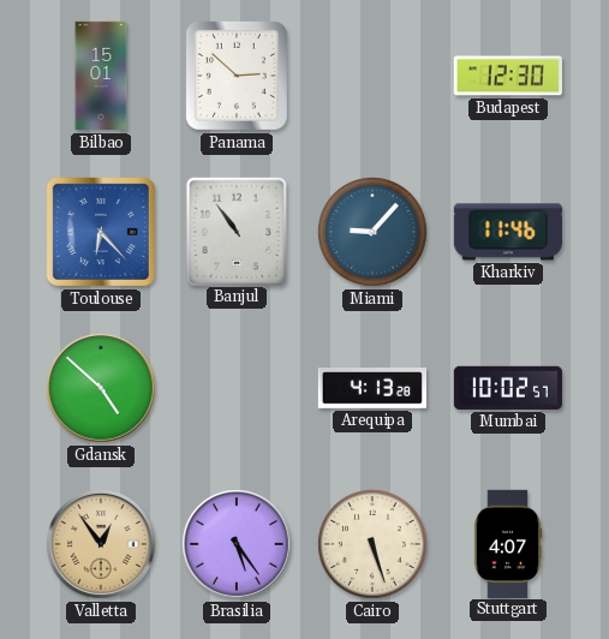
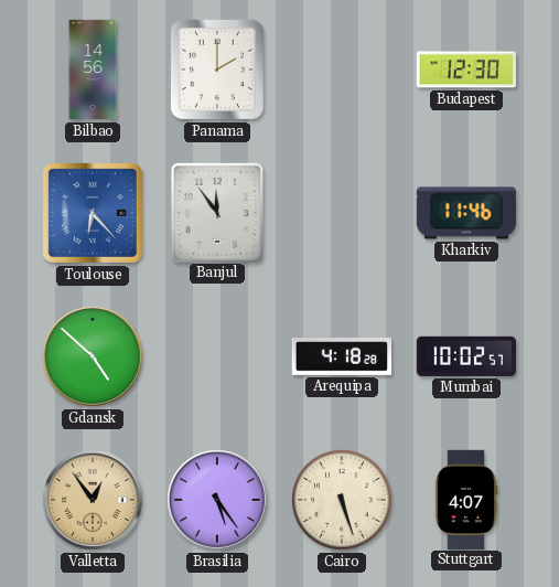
Bilbao: 15:01 -> 14:56 (93, 70)
Panama: 2:52 -> 2:00 (217, 70)
Banjul: 10:54 -> 11:54 (216, 212)
Miami: 9:07 -> none (374, 233)
Arequipa: 4:13 -> 4:18 (341, 357)
